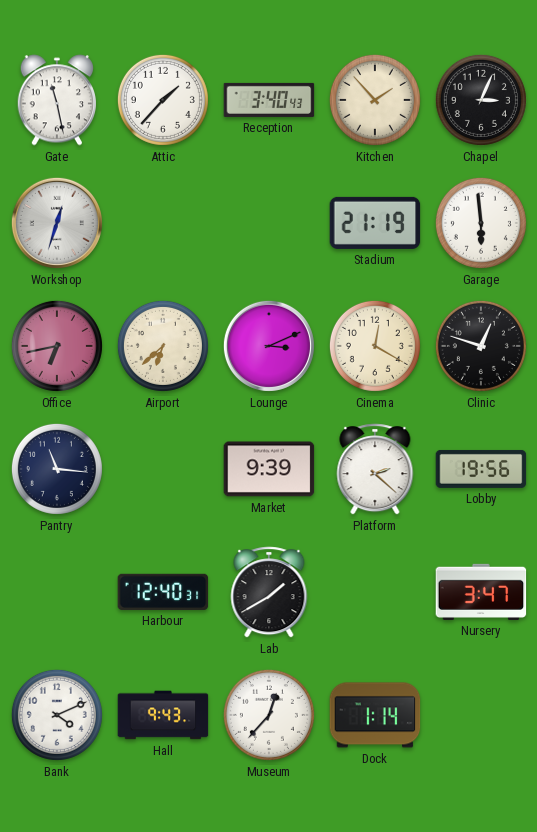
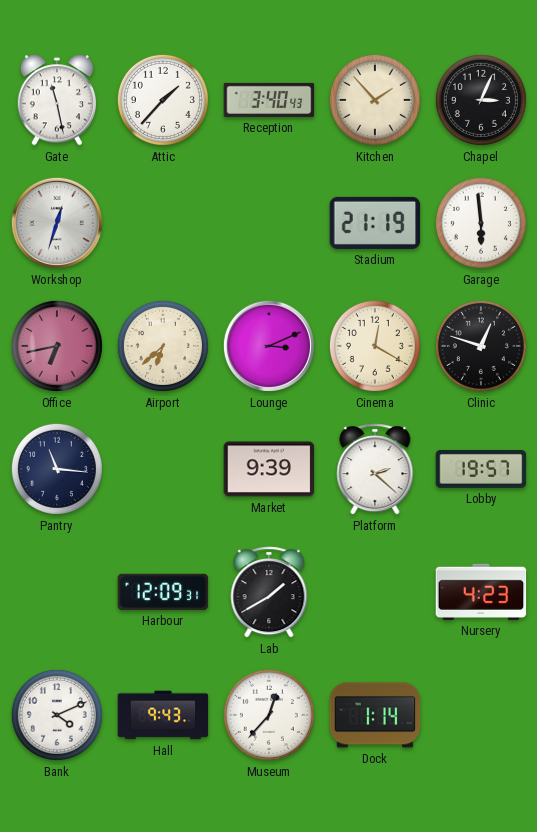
Lobby: 19:56 -> 19:57 (481, 469)
Harbour: 12:40 -> 12:09 (163, 592)
Nursery: 3:47 -> 4:23 (481, 592)
